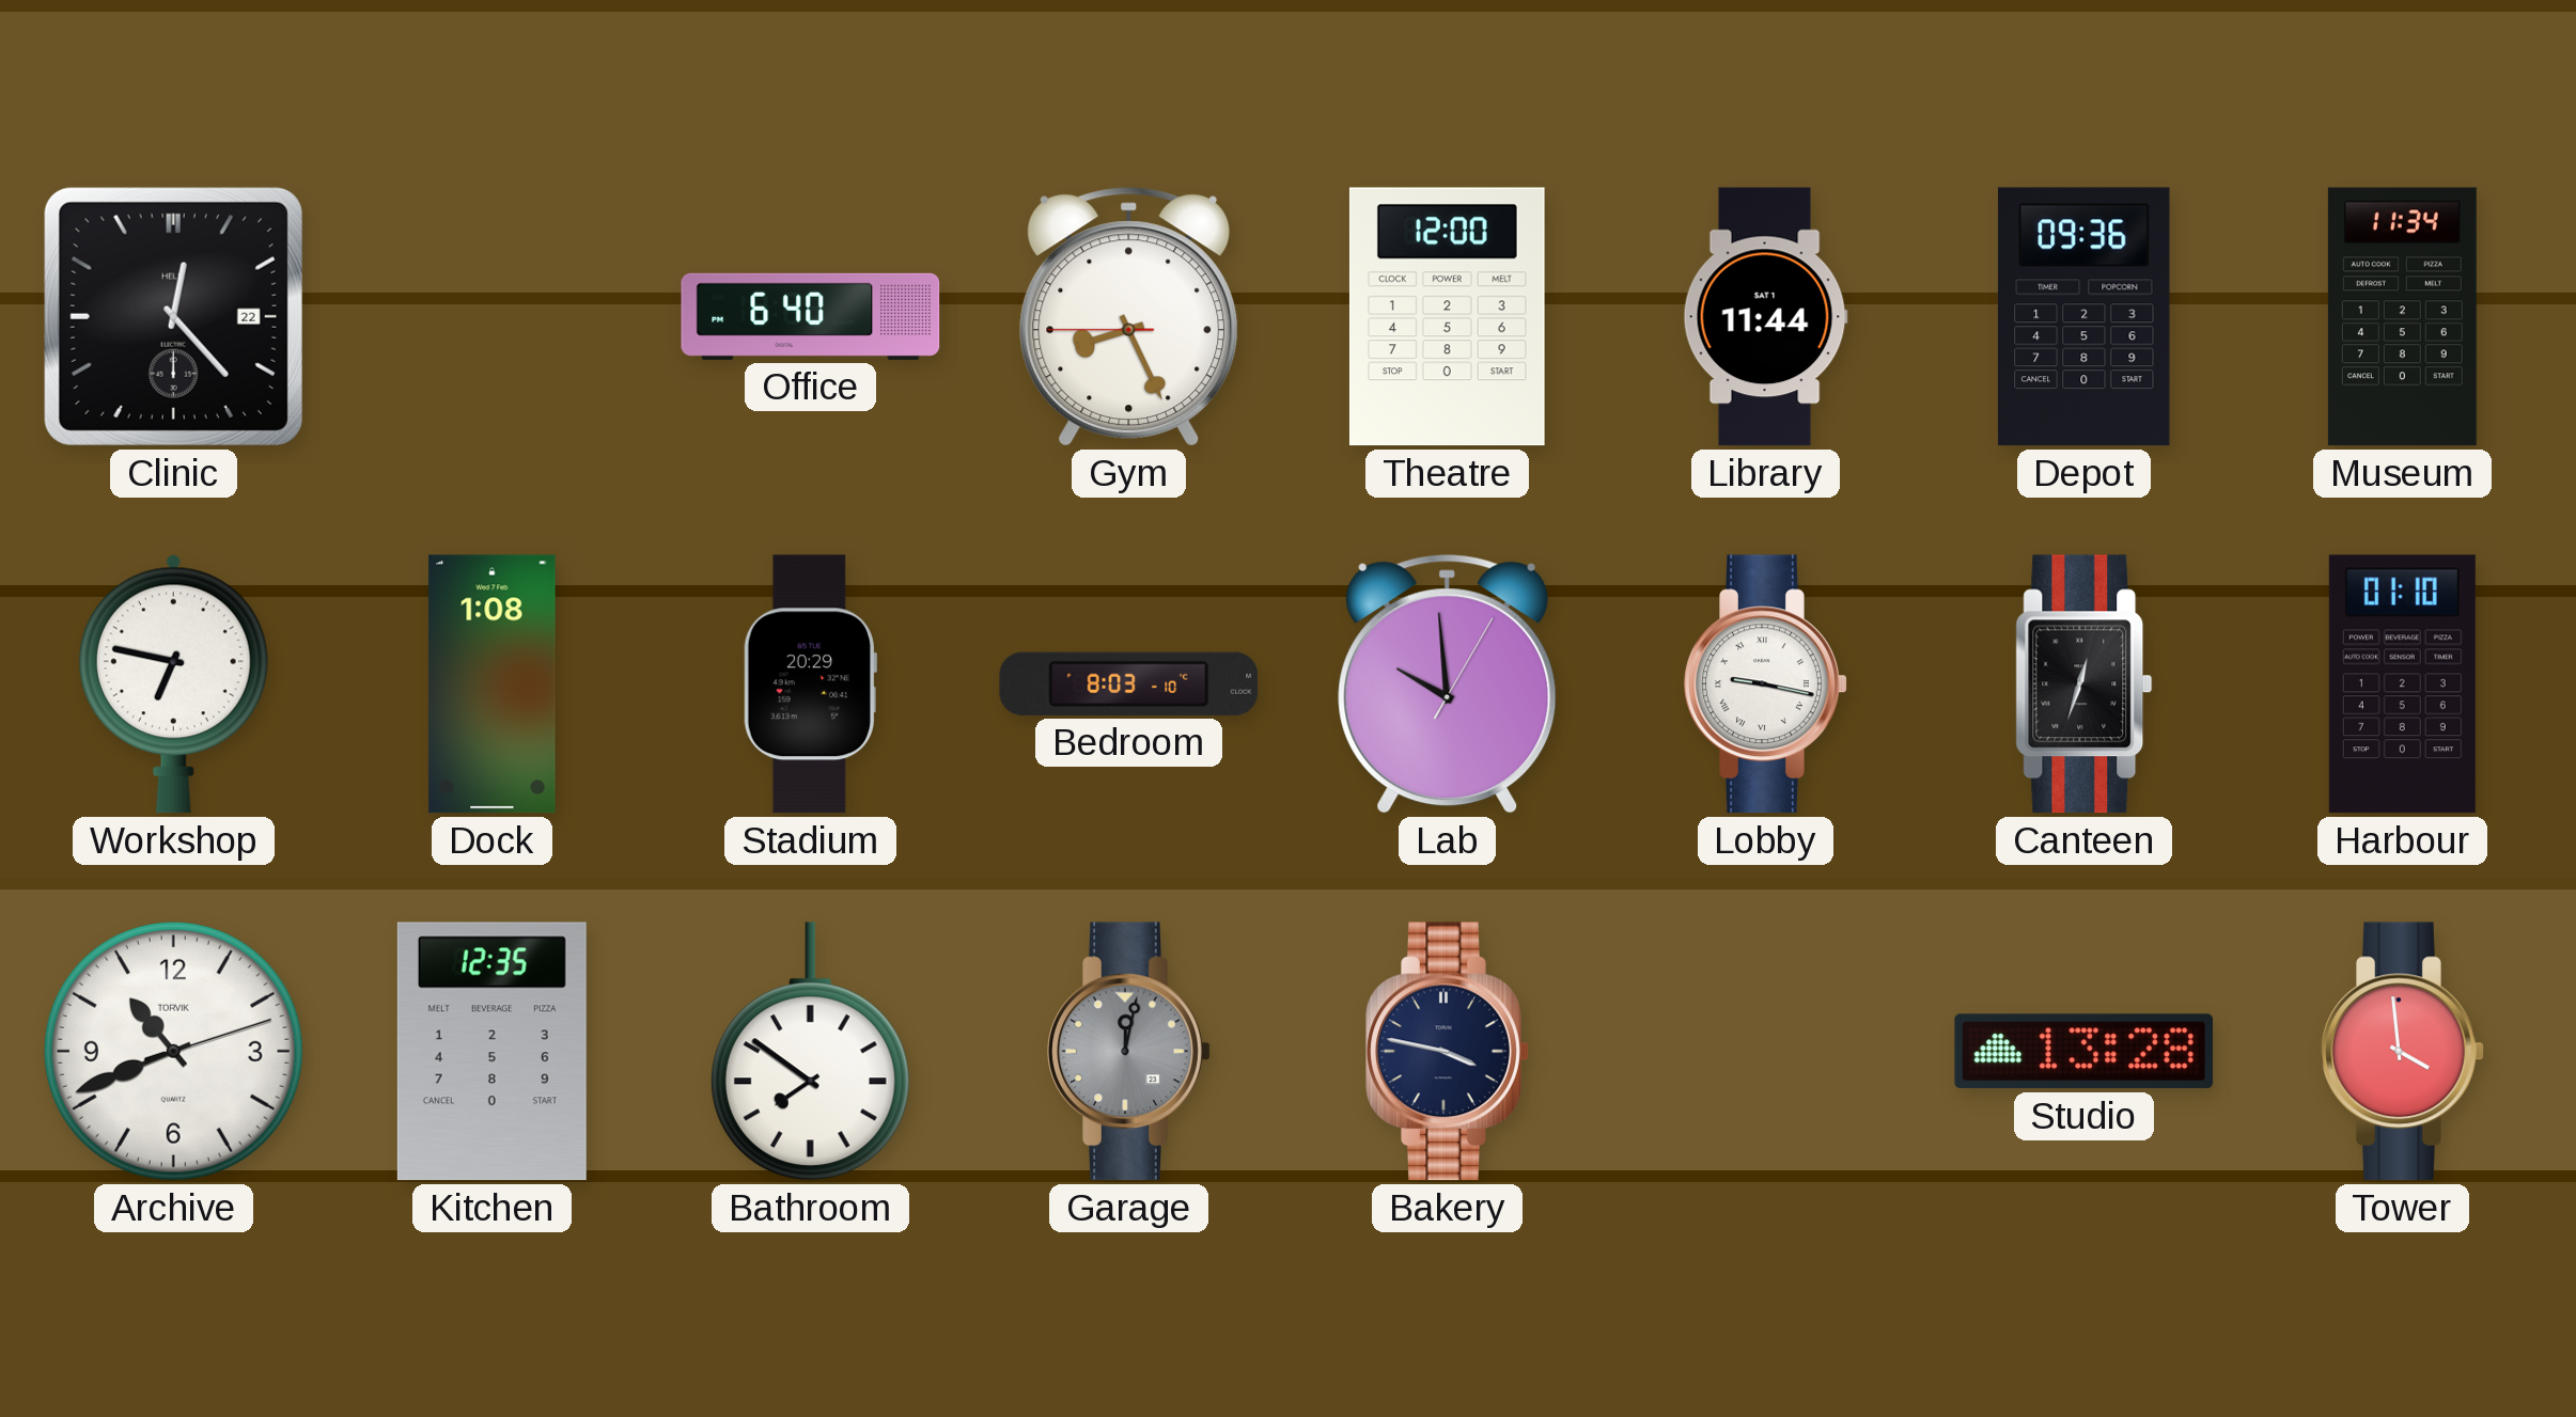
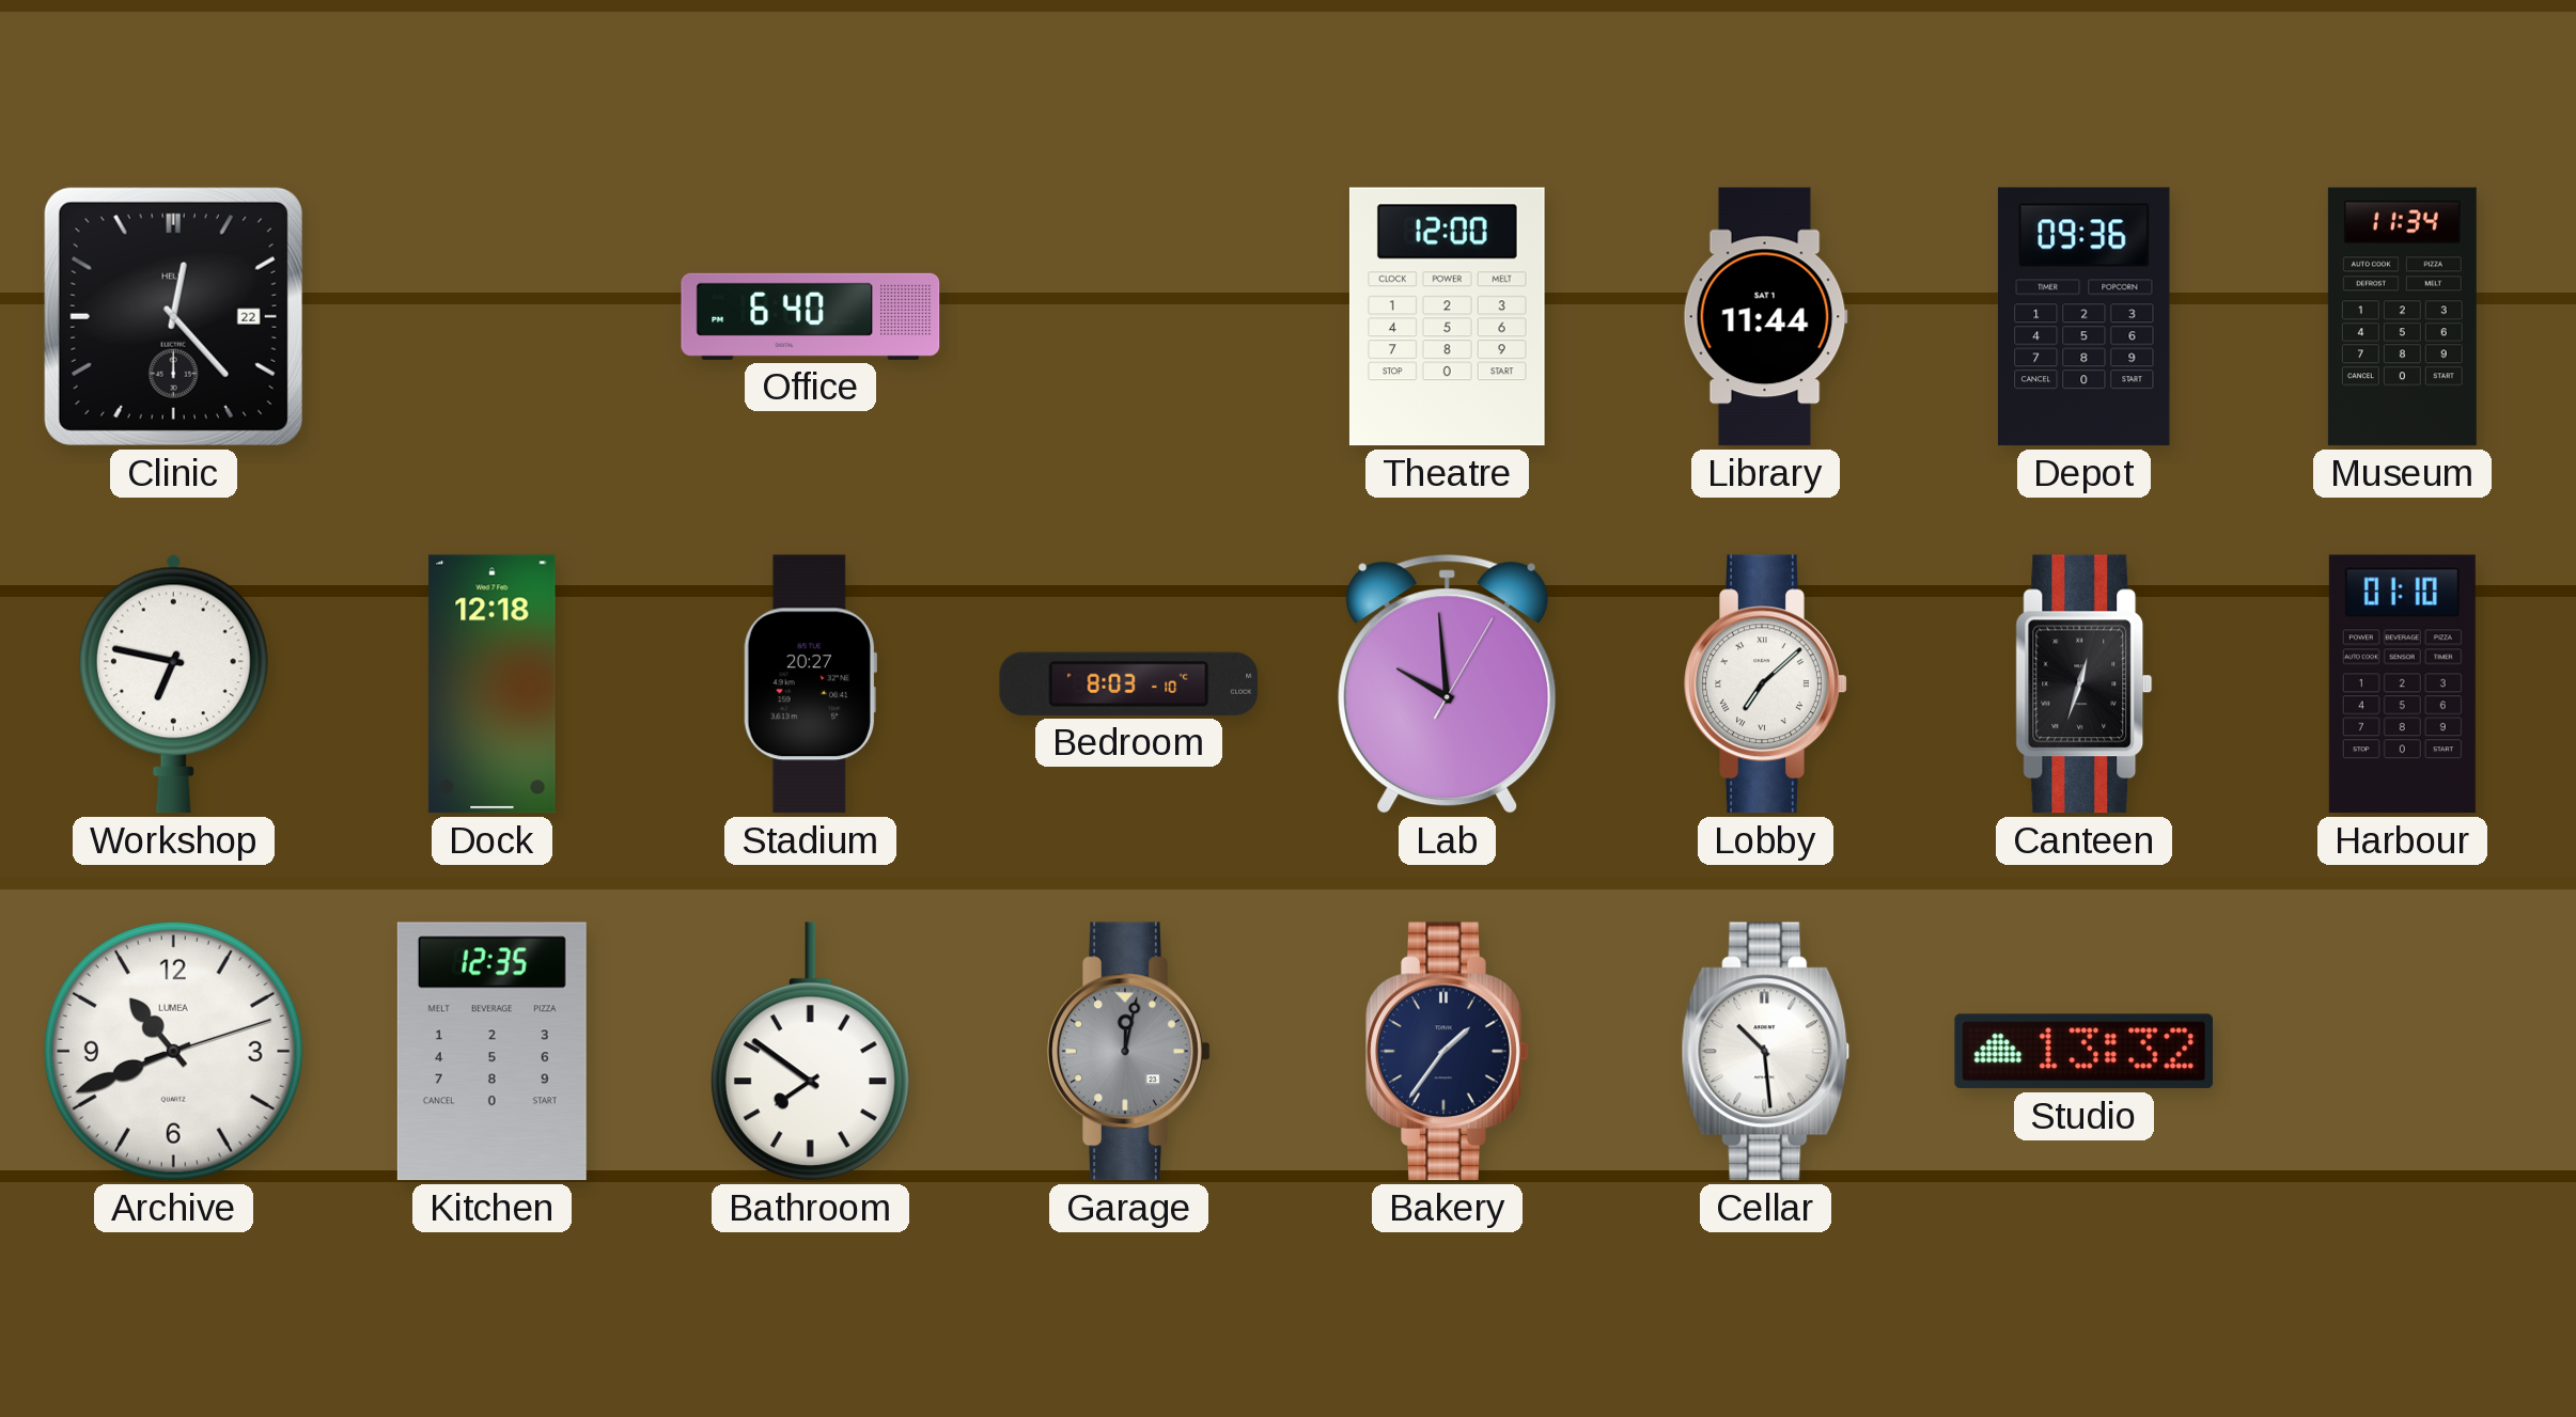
Gym: 8:25 -> none (1129, 317)
Dock: 1:08 -> 12:18 (493, 684)
Stadium: 20:29 -> 20:27 (810, 684)
Lobby: 9:17 -> 7:08 (1766, 684)
Archive brand: TORVIK -> LUMEA (173, 1051)
Bakery: 3:47 -> 1:36 (1448, 1052)
Cellar: none -> 10:29 (1766, 1052)
Studio: 13:28 -> 13:32 (2085, 1052)
Tower: 3:59 -> none (2403, 1052)
